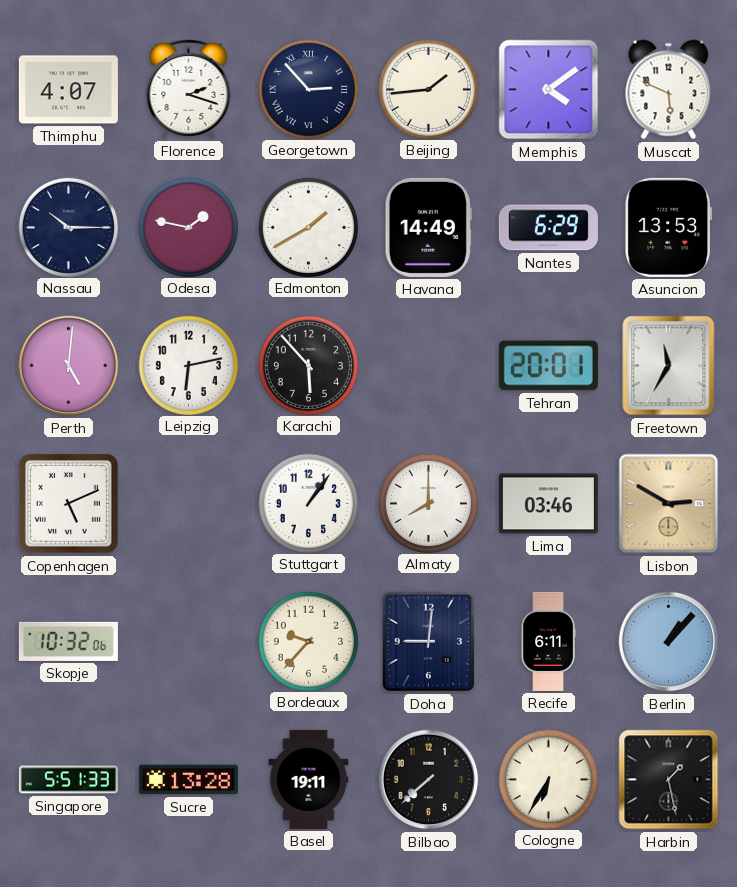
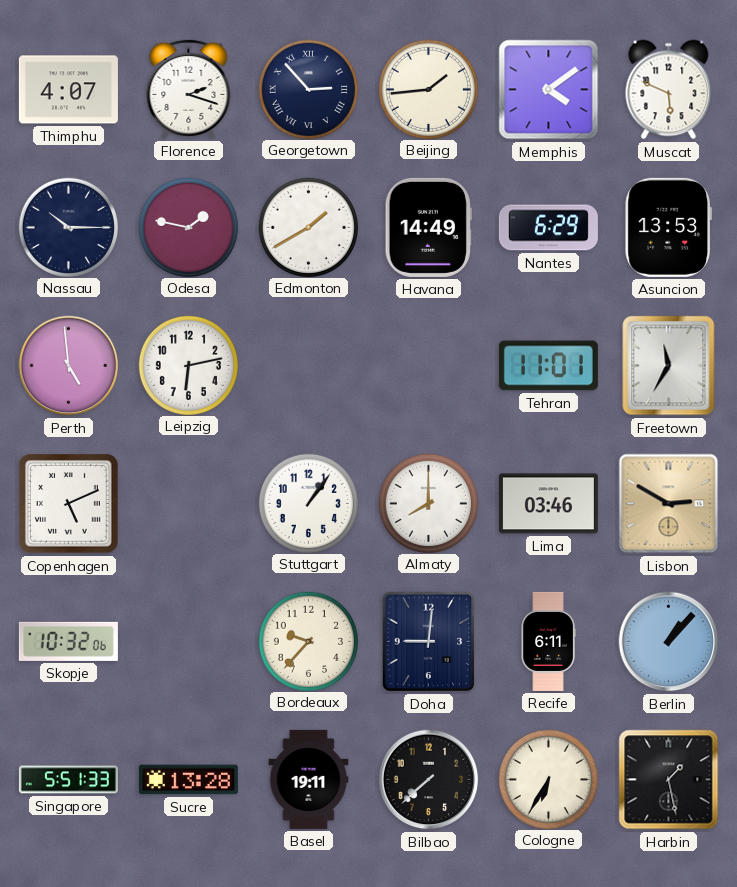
Perth: 5:01 -> 4:59 (69, 366)
Karachi: 5:53 -> none (308, 365)
Tehran: 20:01 -> 11:01 (548, 366)
